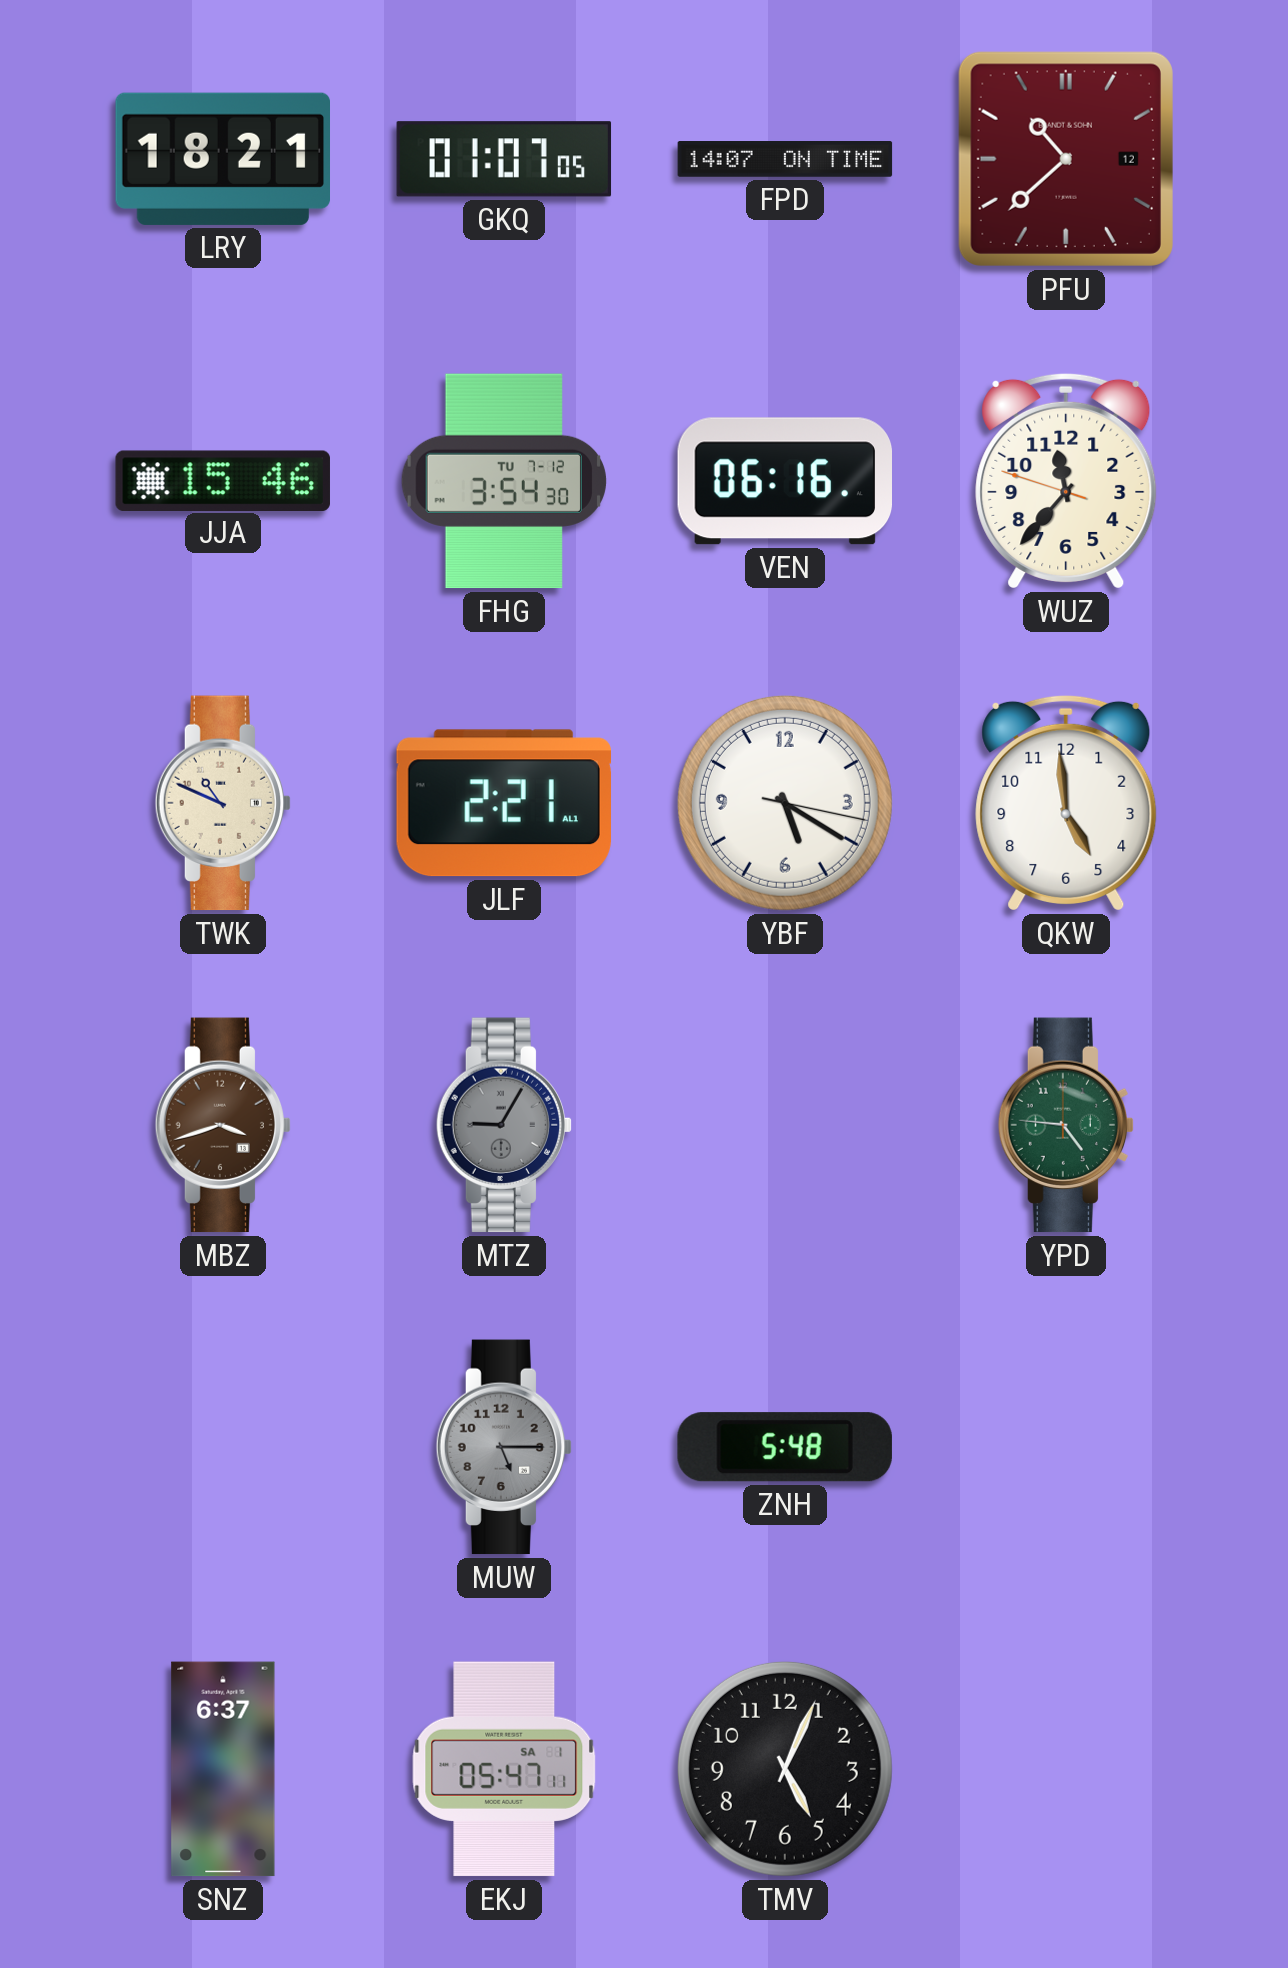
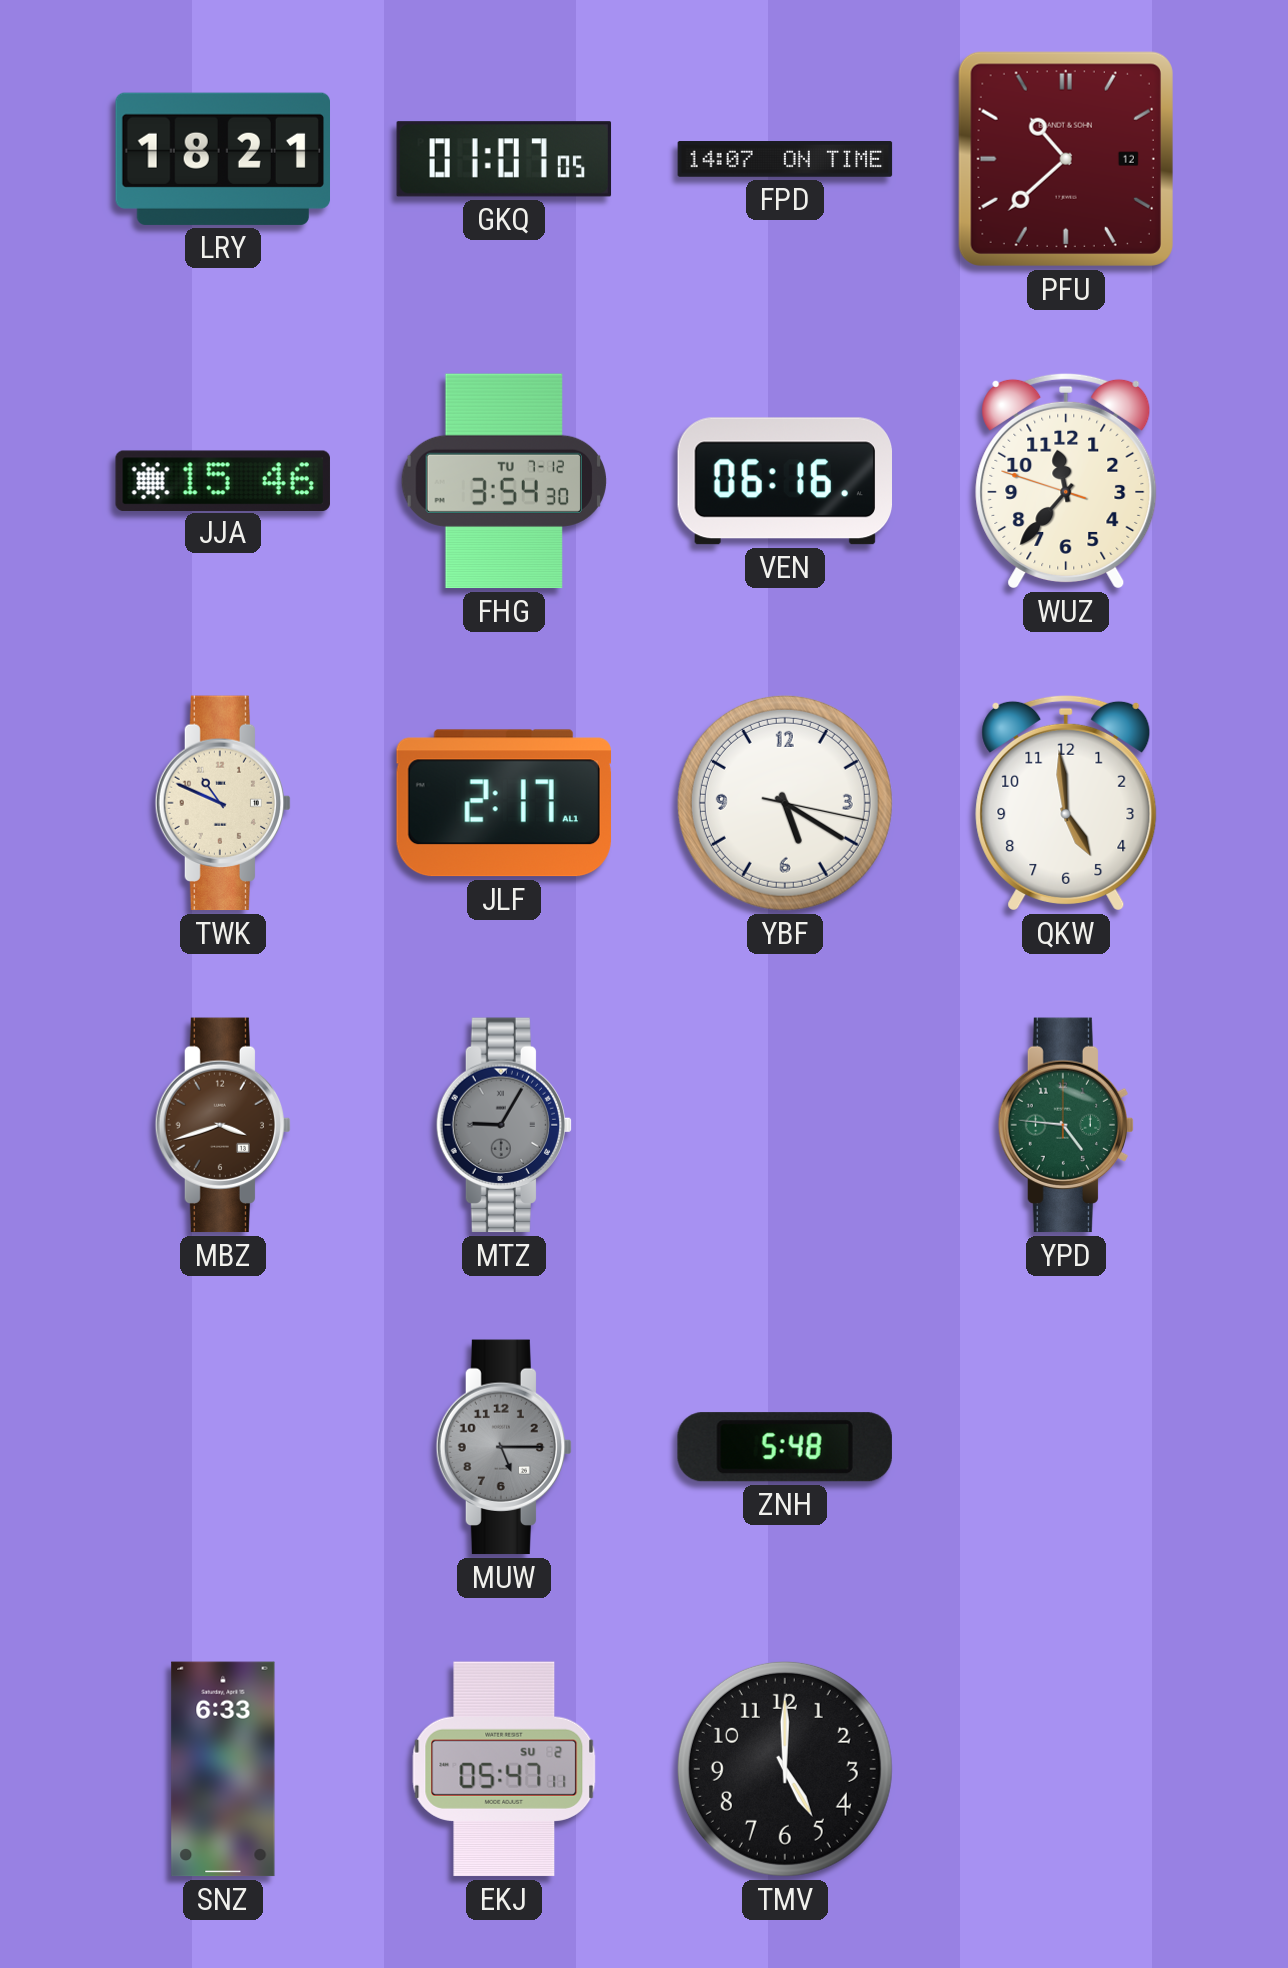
JLF: 2:21 -> 2:17 (504, 803)
SNZ: 6:37 -> 6:33 (223, 1769)
EKJ date: SA 1 -> SU 2 (504, 1769)
TMV: 5:04 -> 5:00 (785, 1769)
